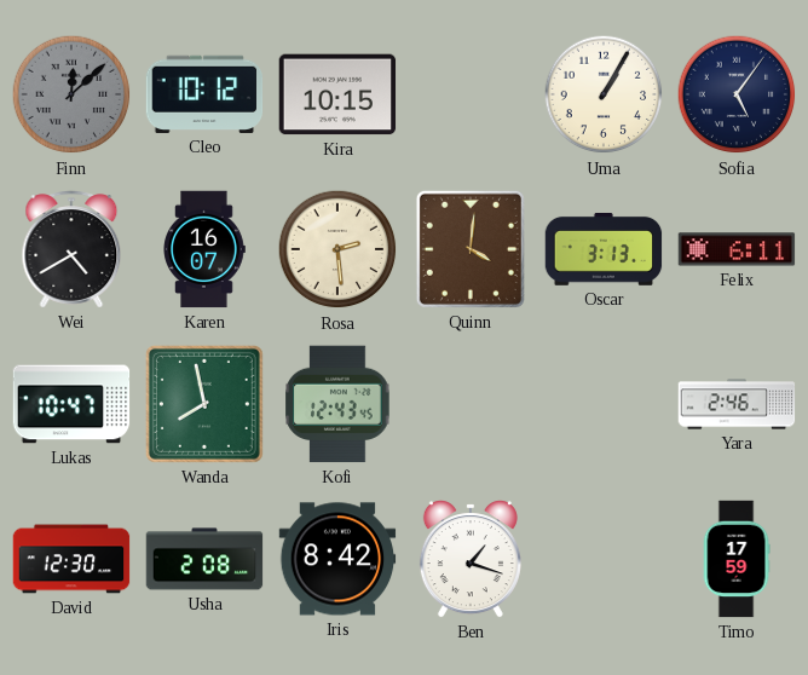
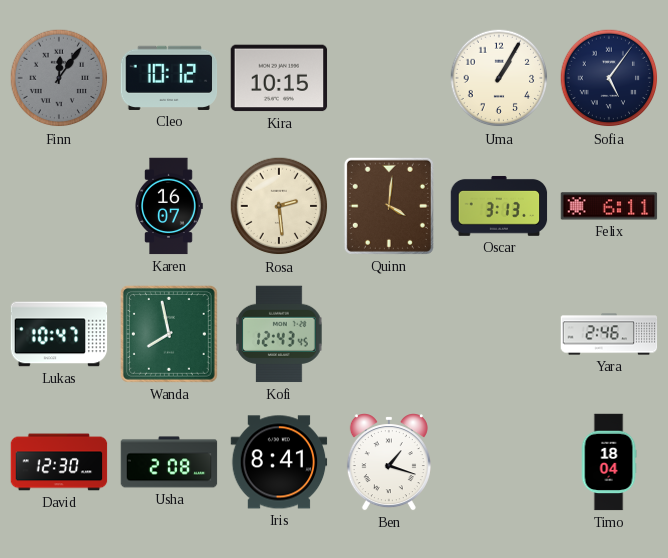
Finn: 12:08 -> 12:06 (59, 78)
Wei: 4:40 -> none (71, 249)
Iris: 8:42 -> 8:41 (279, 462)
Timo: 17:59 -> 18:04 (609, 462)
